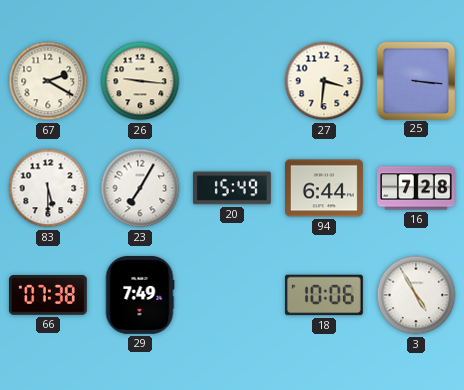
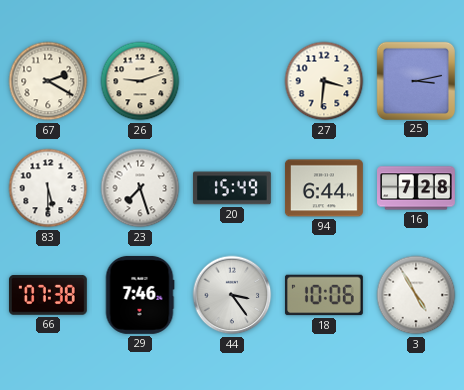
26: 9:16 -> 9:12 (140, 81)
25: 3:16 -> 3:13 (415, 80)
23: 7:05 -> 7:27 (140, 188)
29: 7:49 -> 7:46 (140, 295)
44: none -> 3:24 (232, 295)
